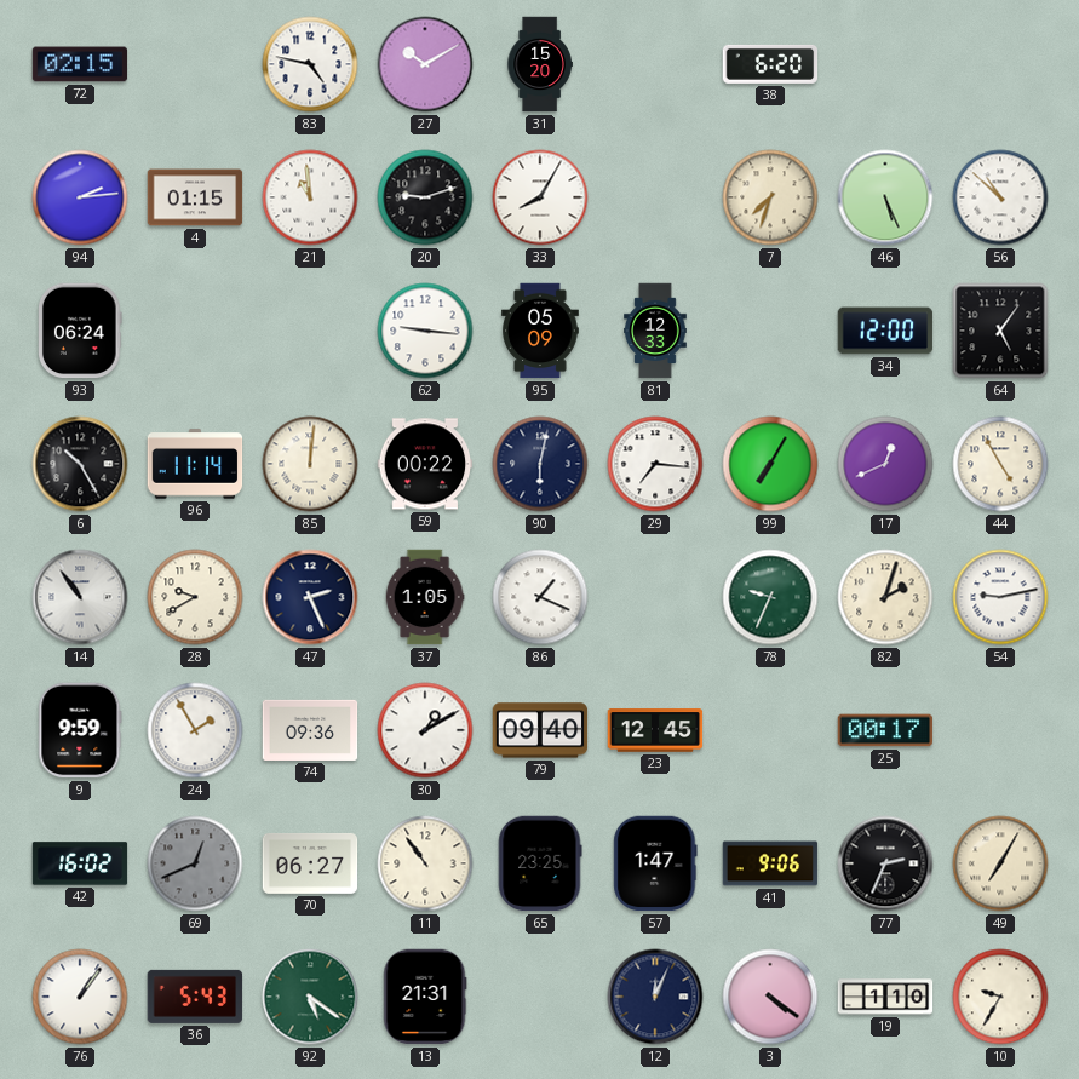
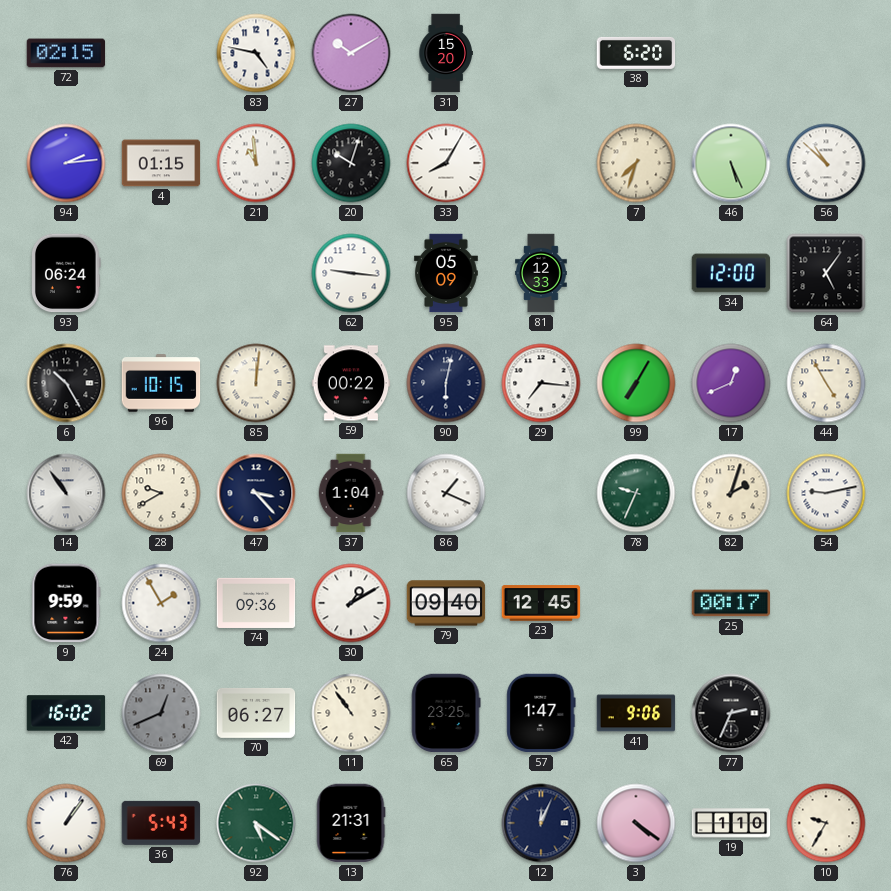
20: 9:12 -> 10:03 (351, 163)
96: 11:14 -> 10:15 (161, 383)
47: 2:26 -> 3:23 (256, 493)
37: 1:05 -> 1:04 (351, 493)
49: 7:05 -> none (1000, 863)
